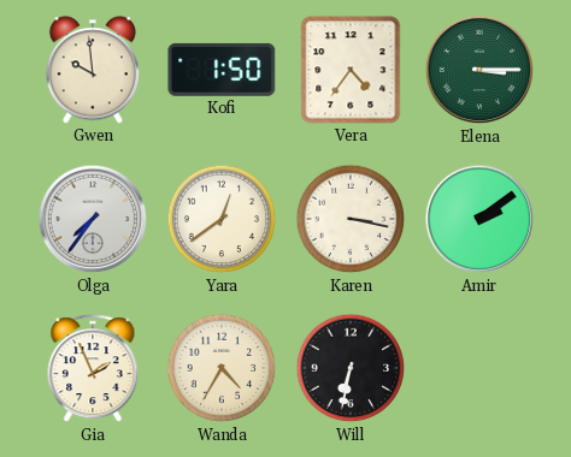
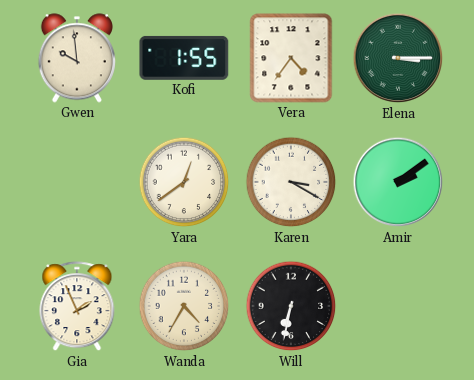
Kofi: 1:50 -> 1:55 (184, 58)
Olga: 7:36 -> none (93, 219)
Karen: 3:17 -> 3:20 (291, 182)
